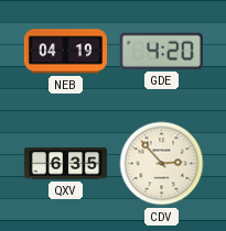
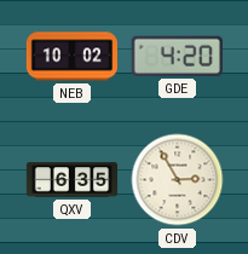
NEB: 04:19 -> 10:02 (71, 57)
CDV: 2:53 -> 2:55 (178, 180)
